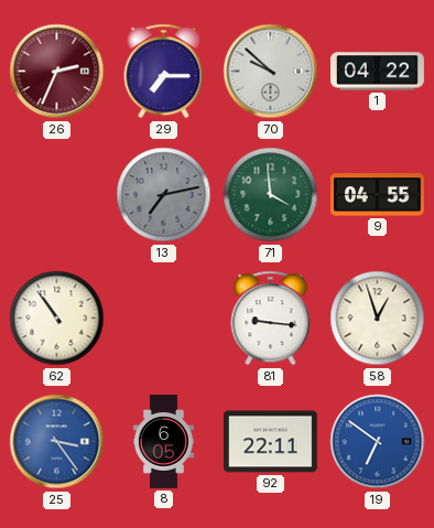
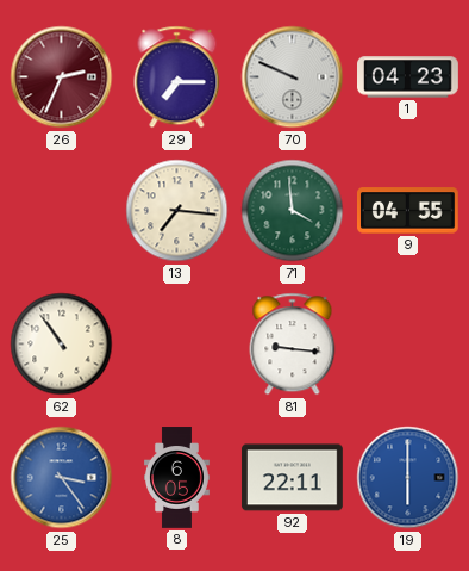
70: 9:52 -> 9:49 (293, 77)
1: 04:22 -> 04:23 (408, 77)
13: 7:13 -> 7:16 (177, 211)
13 dial: grey -> cream (177, 211)
58: 12:57 -> none (378, 319)
19: 6:51 -> 6:00 (408, 478)
